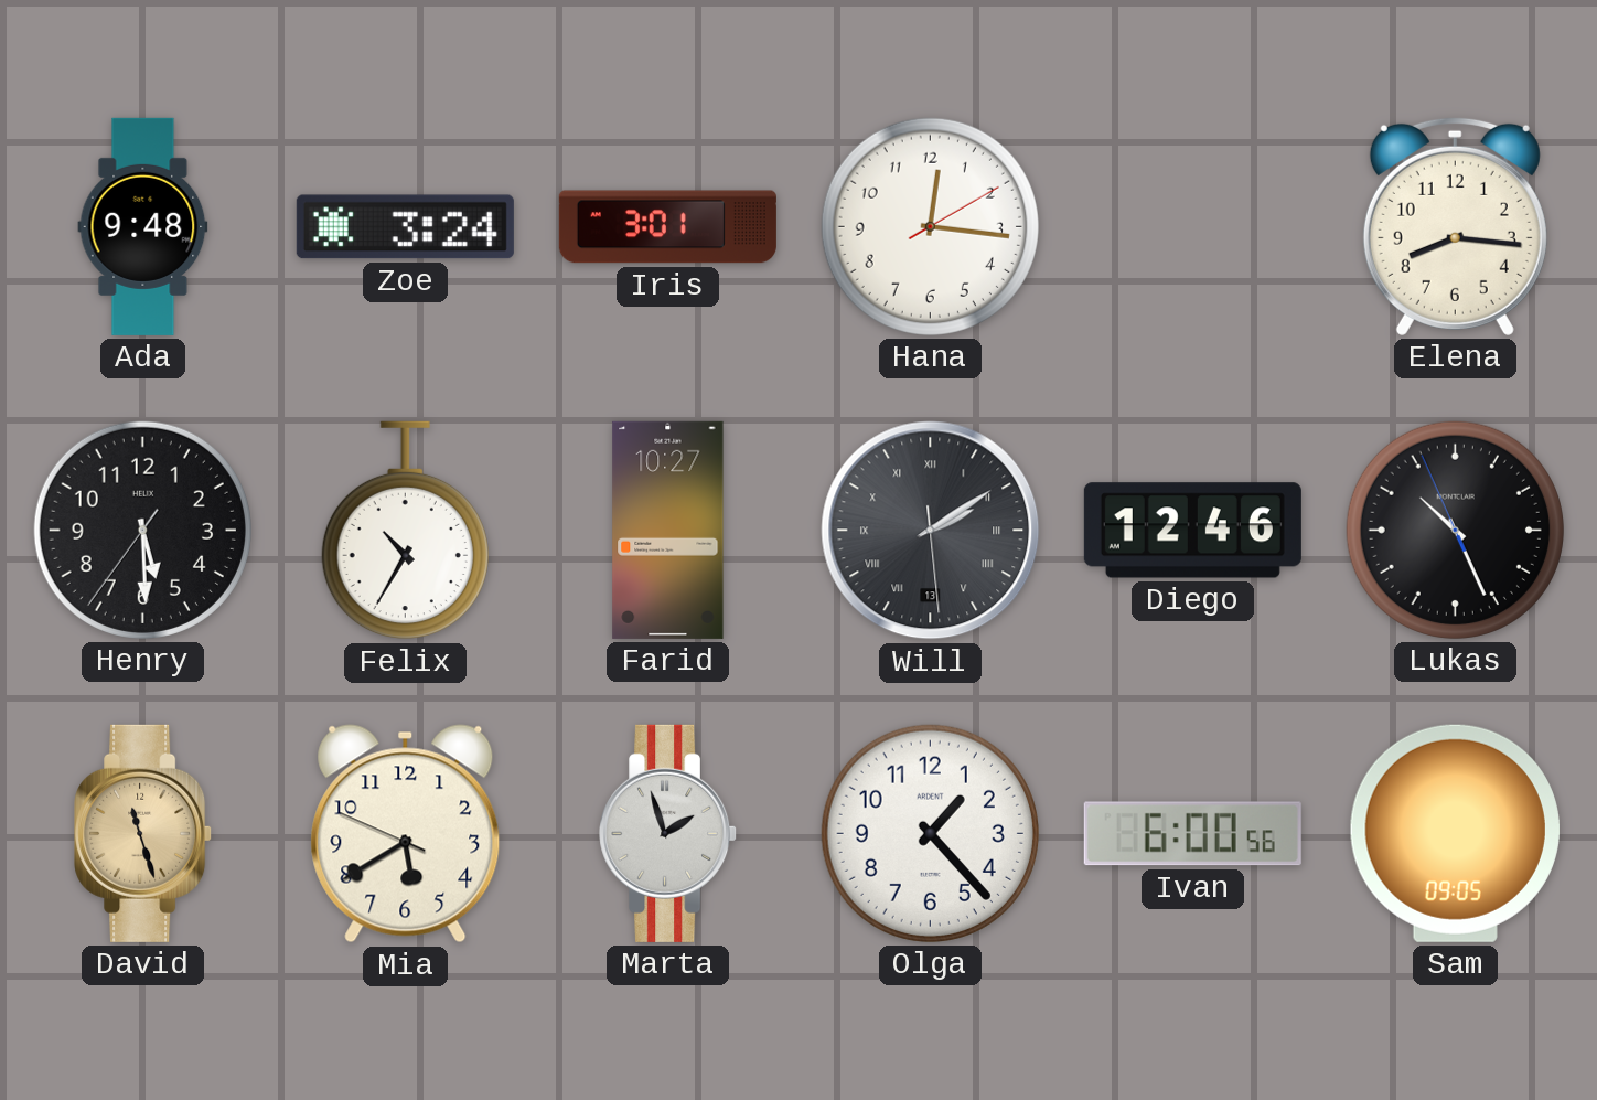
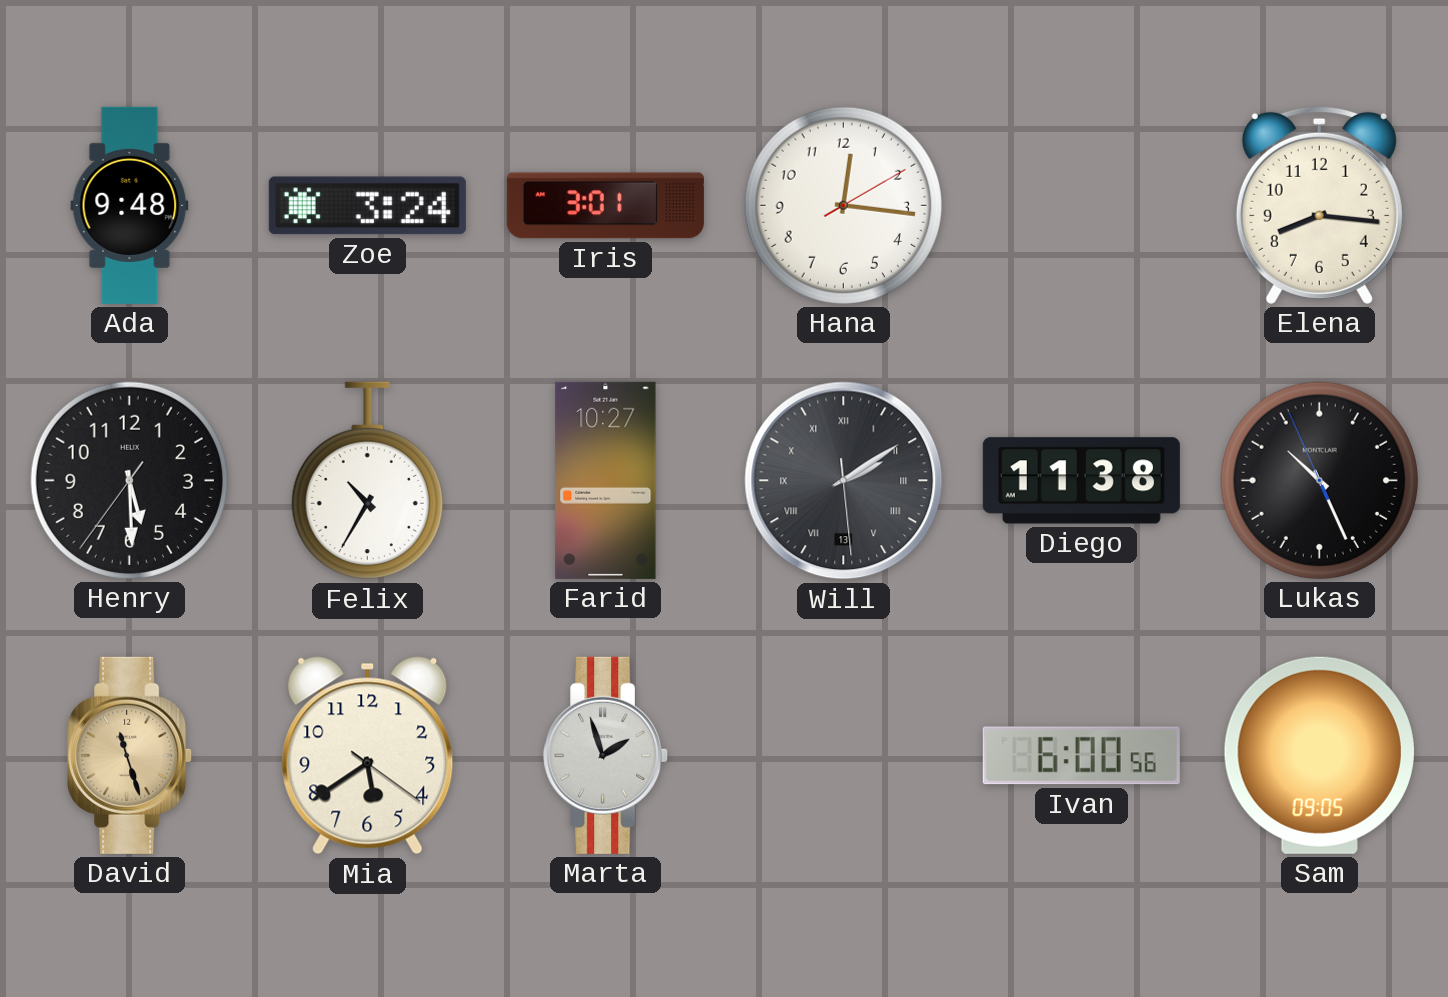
Diego: 12:46 -> 11:38 (1081, 481)
Mia: 5:39:49 -> 5:39:21 (368, 756)
Olga: 1:23 -> none (930, 833)
